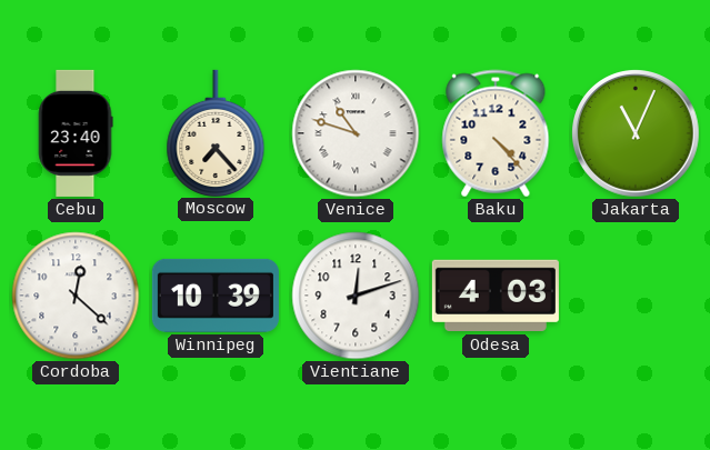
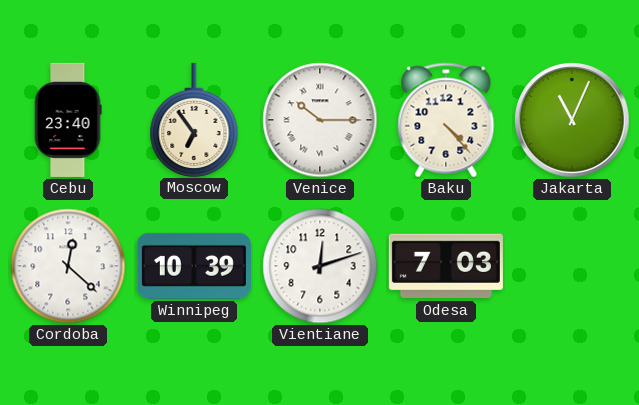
Moscow: 7:23 -> 6:54 (194, 119)
Venice: 10:48 -> 10:15 (320, 120)
Odesa: 4:03 -> 7:03 (446, 266)
